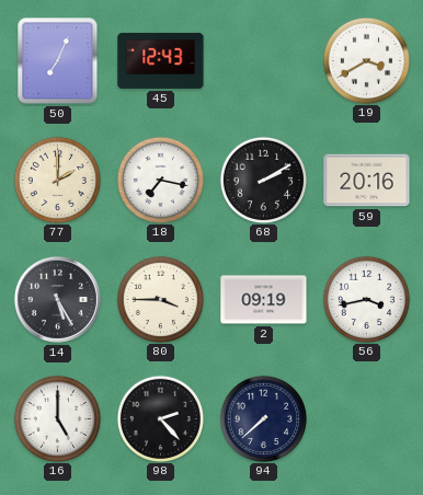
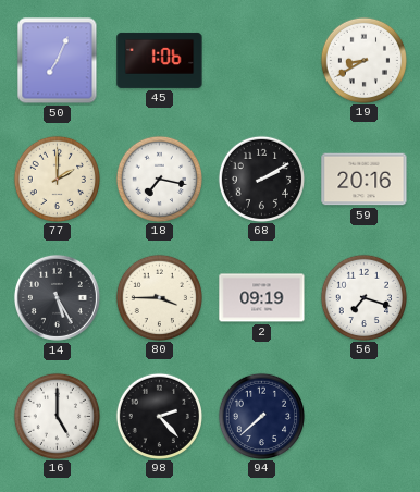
45: 12:43 -> 1:06 (160, 60)
19: 3:40 -> 8:40 (363, 60)
56: 3:43 -> 7:18 (363, 297)
